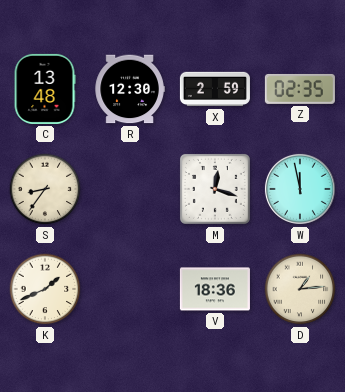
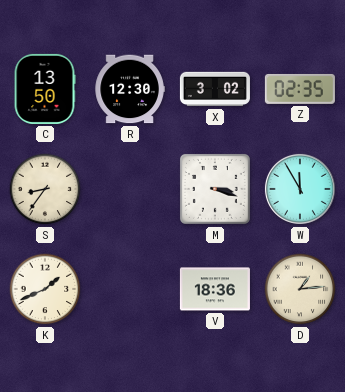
C: 13:48 -> 13:50 (45, 89)
X: 2:59 -> 3:02 (215, 89)
M: 12:18 -> 3:18 (215, 189)
W: 11:58 -> 11:55 (300, 189)
